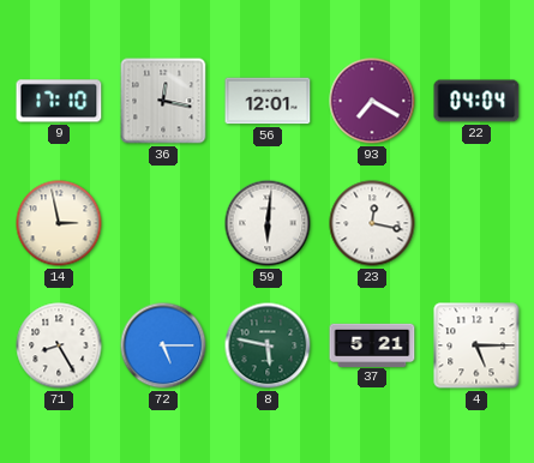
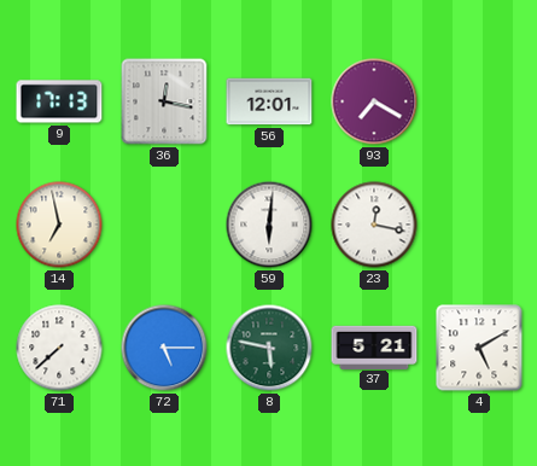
9: 17:10 -> 17:13 (59, 101)
22: 04:04 -> none (476, 101)
14: 2:58 -> 6:58 (59, 225)
71: 8:25 -> 7:38 (59, 348)
4: 5:15 -> 5:10 (479, 348)
